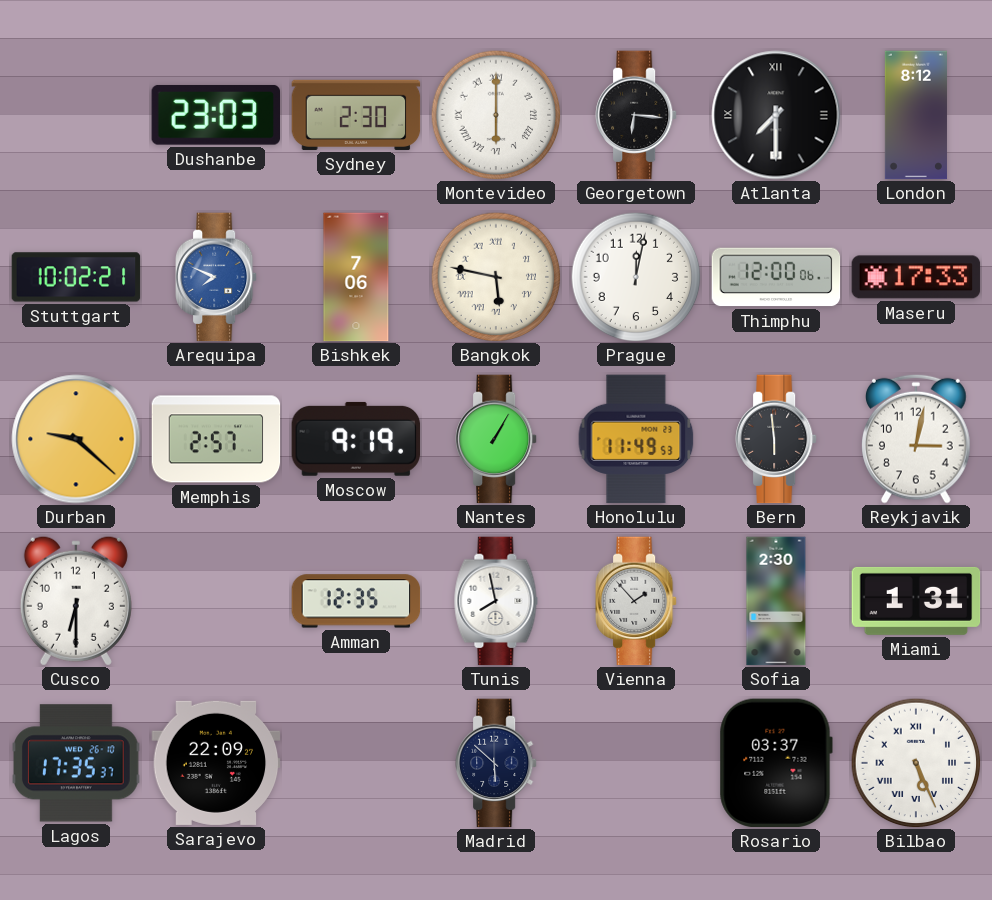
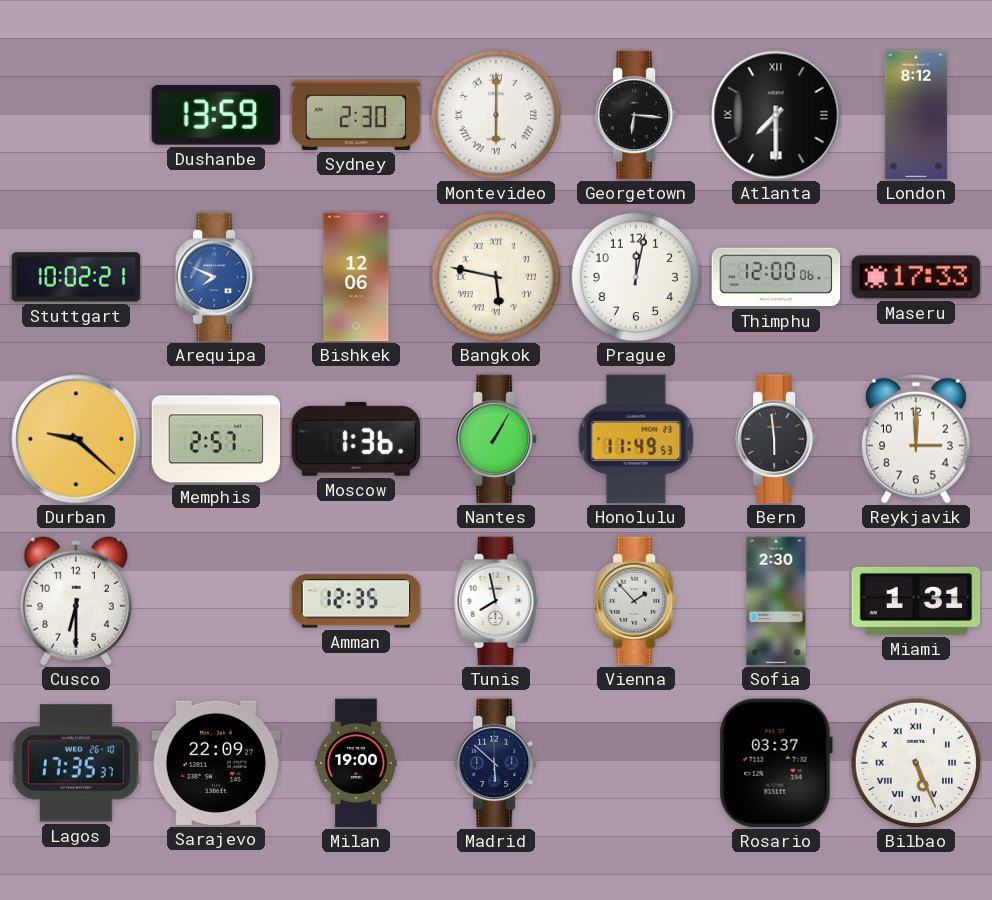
Dushanbe: 23:03 -> 13:59 (215, 115)
Bishkek: 7:06 -> 12:06 (356, 277)
Moscow: 9:19 -> 1:36 (356, 439)
Reykjavik: 3:02 -> 3:00 (917, 439)
Milan: none -> 19:00 (356, 763)
